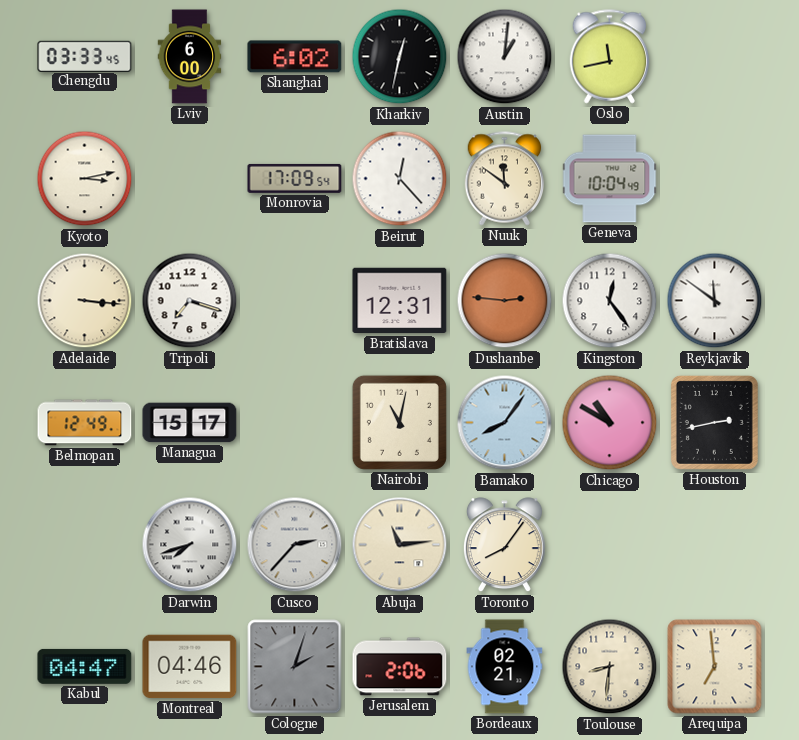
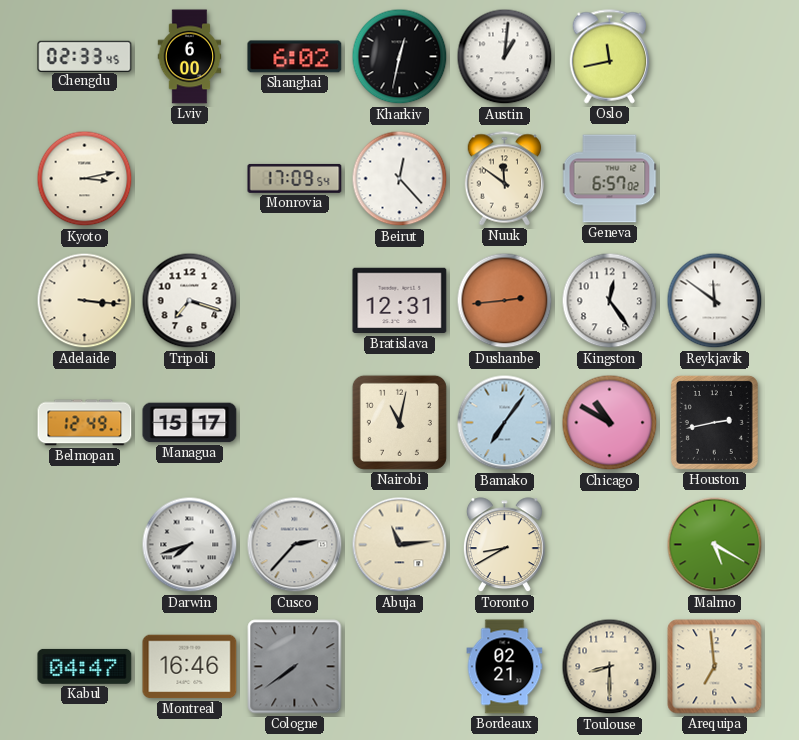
Chengdu: 03:33 -> 02:33 (85, 56)
Geneva: 10:04 -> 6:57 (610, 179)
Dushanbe: 2:46 -> 2:44 (505, 301)
Bamako: 8:06 -> 7:06 (505, 423)
Toronto: 8:06 -> 8:40 (504, 545)
Malmo: none -> 5:20 (715, 545)
Montreal: 04:46 -> 16:46 (190, 667)
Cologne: 2:03 -> 7:39 (295, 667)
Jerusalem: 2:06 -> none (400, 667)
Toulouse: 8:31 -> 8:30 (610, 667)
